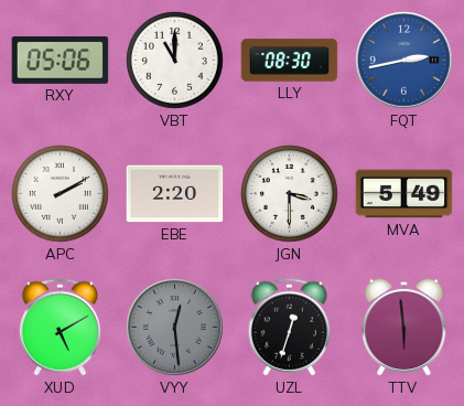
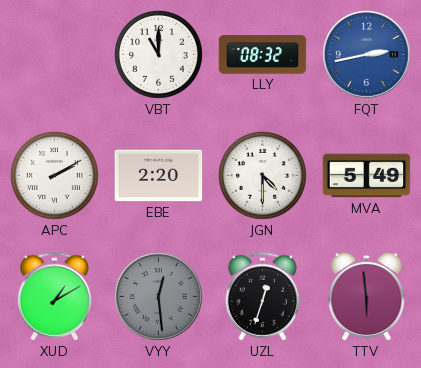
RXY: 05:06 -> none (61, 60)
LLY: 08:30 -> 08:32 (263, 55)
JGN: 3:30 -> 4:30 (263, 176)
XUD: 5:10 -> 1:10 (54, 297)
